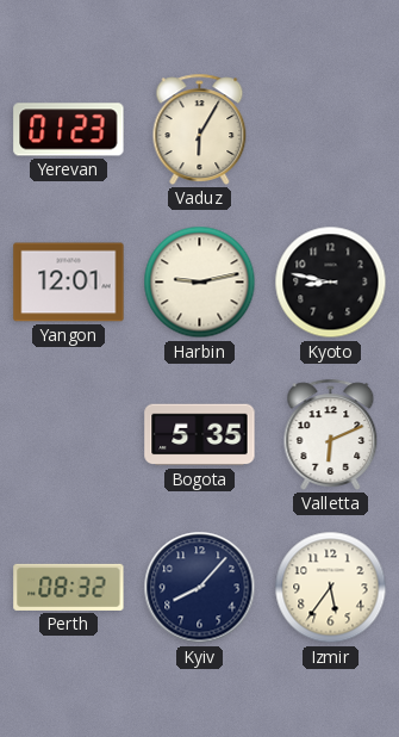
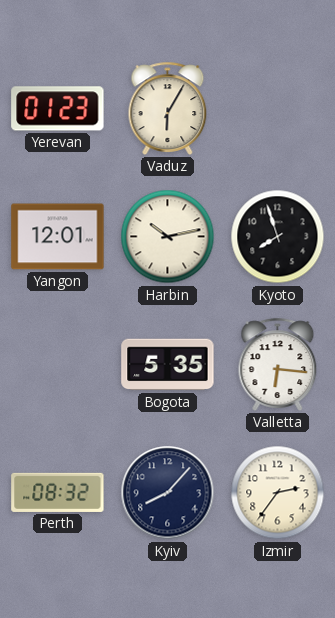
Harbin: 9:13 -> 10:13 (168, 237)
Kyoto: 8:47 -> 7:57 (278, 237)
Valletta: 6:11 -> 6:16 (278, 364)
Izmir: 5:36 -> 2:36 (278, 493)
